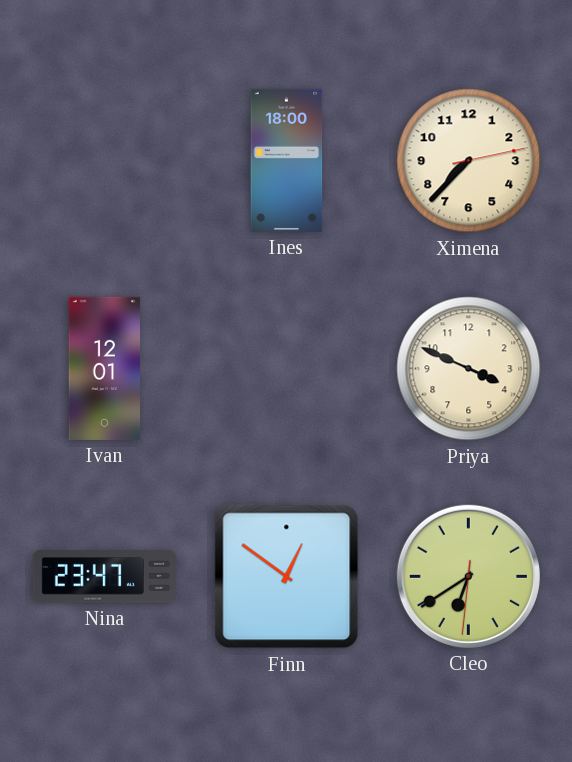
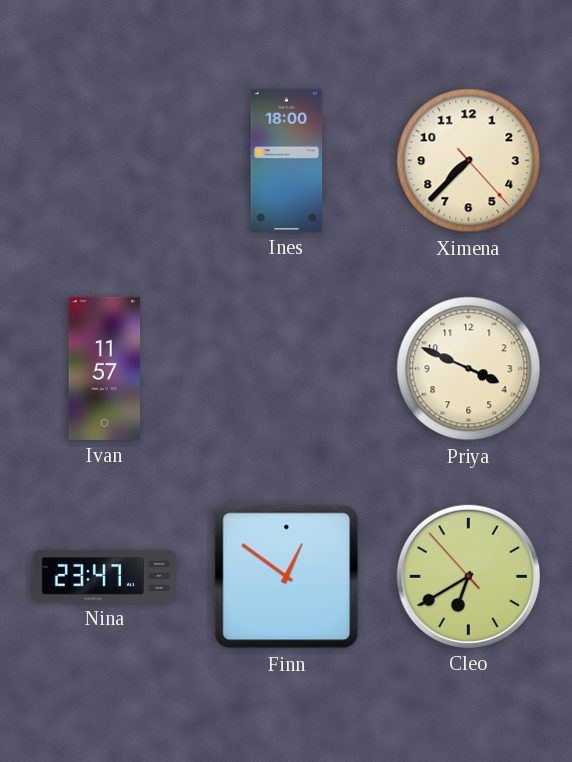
Ximena: 7:37:13 -> 7:37:23 (469, 161)
Ivan: 12:01 -> 11:57 (105, 368)
Cleo: 6:39:31 -> 6:39:53 (468, 576)
